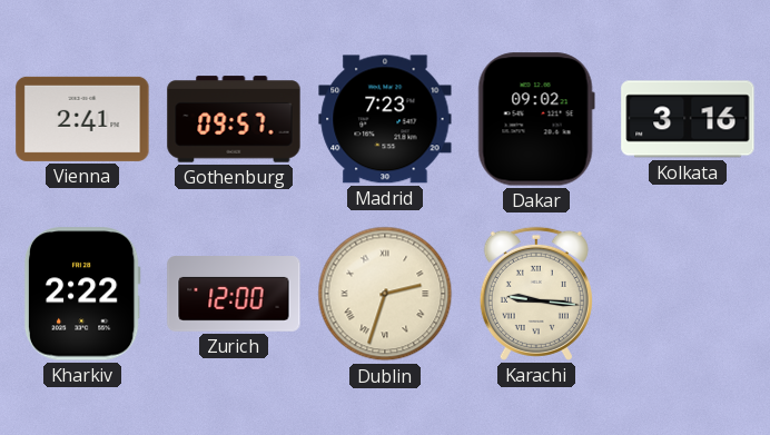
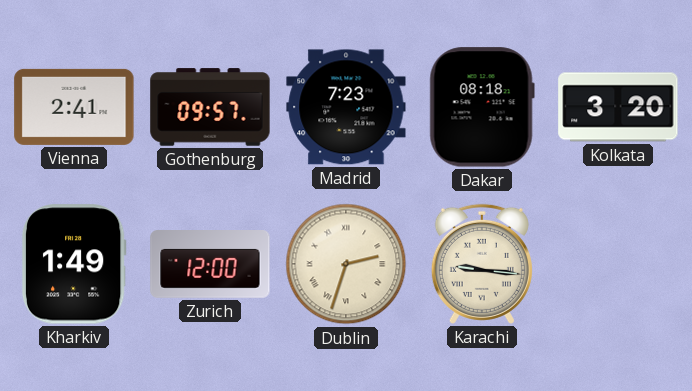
Dakar: 09:02 -> 08:18 (482, 107)
Kolkata: 3:16 -> 3:20 (618, 107)
Kharkiv: 2:22 -> 1:49 (74, 264)
